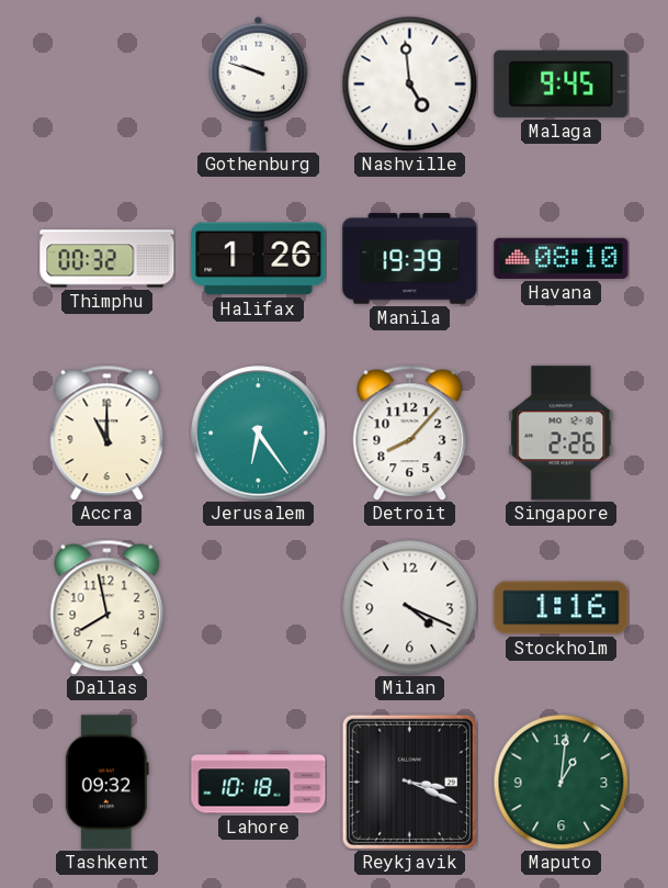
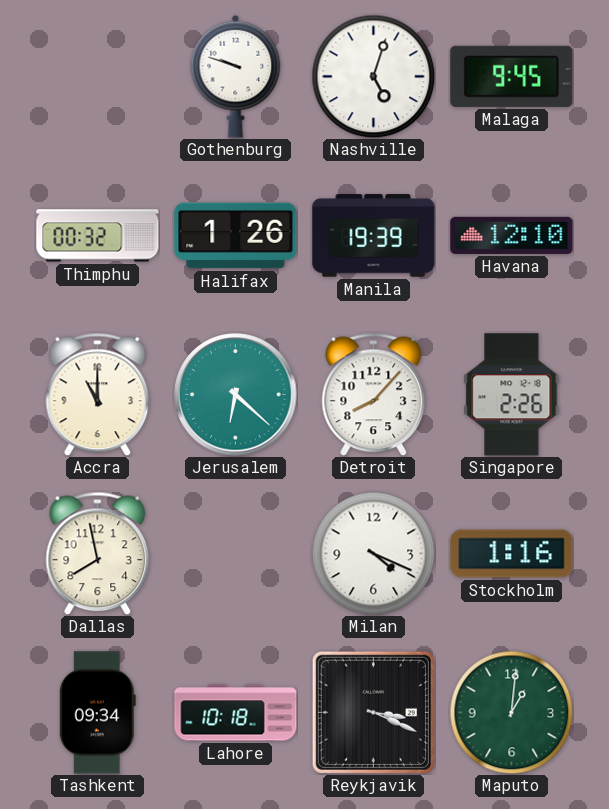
Nashville: 4:59 -> 5:03 (373, 76)
Havana: 08:10 -> 12:10 (512, 235)
Jerusalem: 6:24 -> 6:22 (236, 395)
Tashkent: 09:32 -> 09:34 (97, 713)
